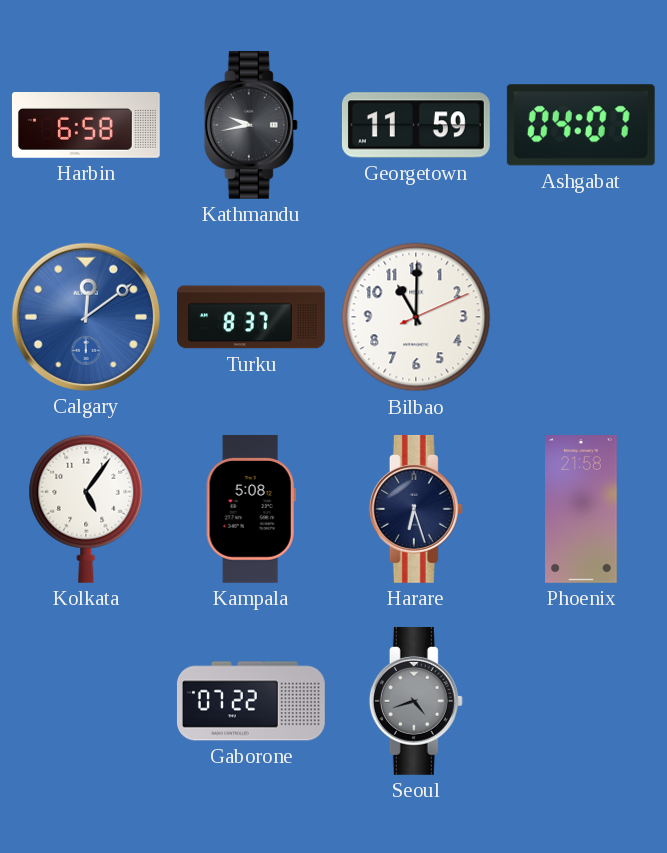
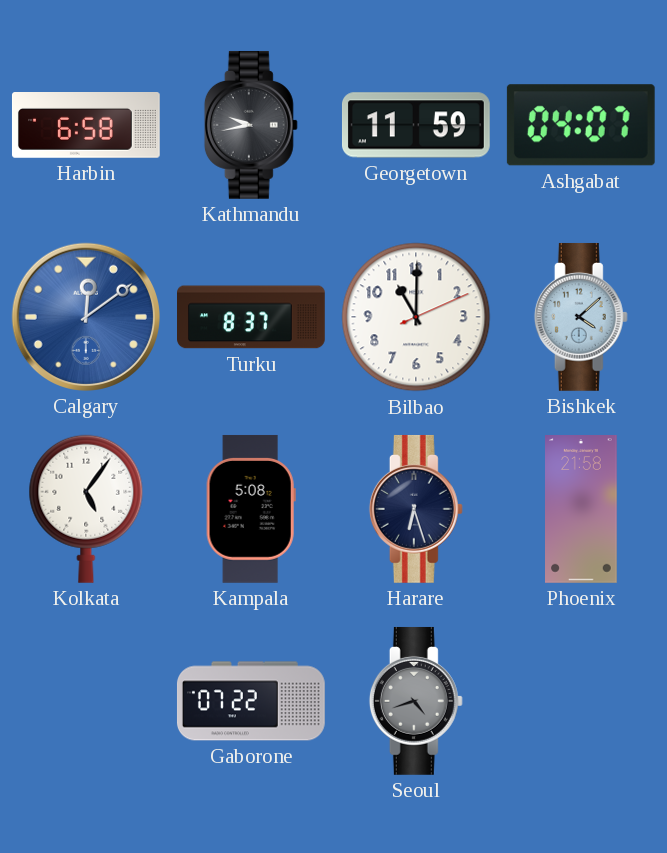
Bishkek: none -> 4:08 (581, 317)
